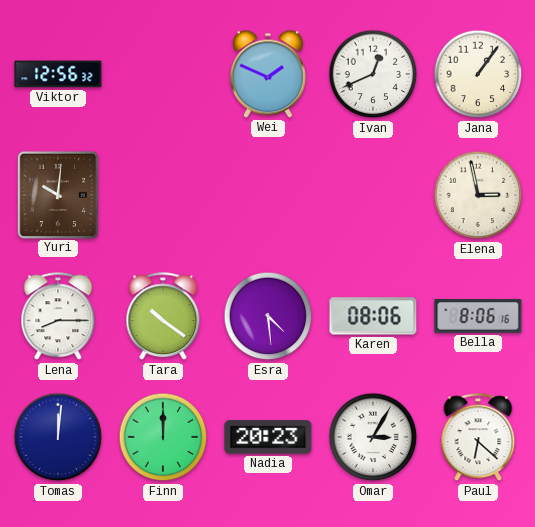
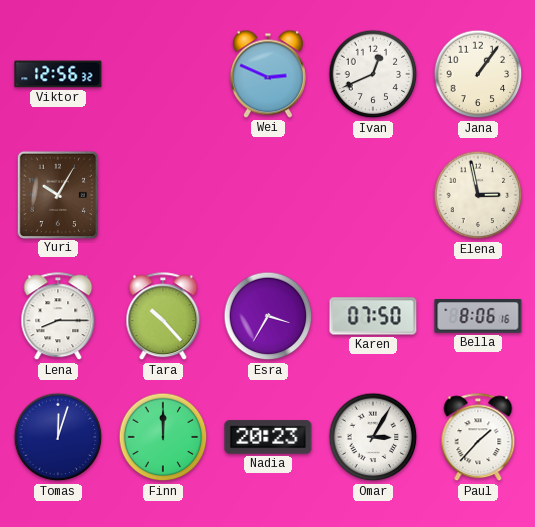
Wei: 1:49 -> 2:49 (268, 74)
Yuri: 10:01 -> 10:05 (57, 194)
Tara: 10:21 -> 10:23 (163, 317)
Esra: 4:29 -> 3:35 (268, 316)
Karen: 08:06 -> 07:50 (373, 316)
Tomas: 12:01 -> 12:03 (58, 437)
Paul: 6:22 -> 1:37 (478, 438)
